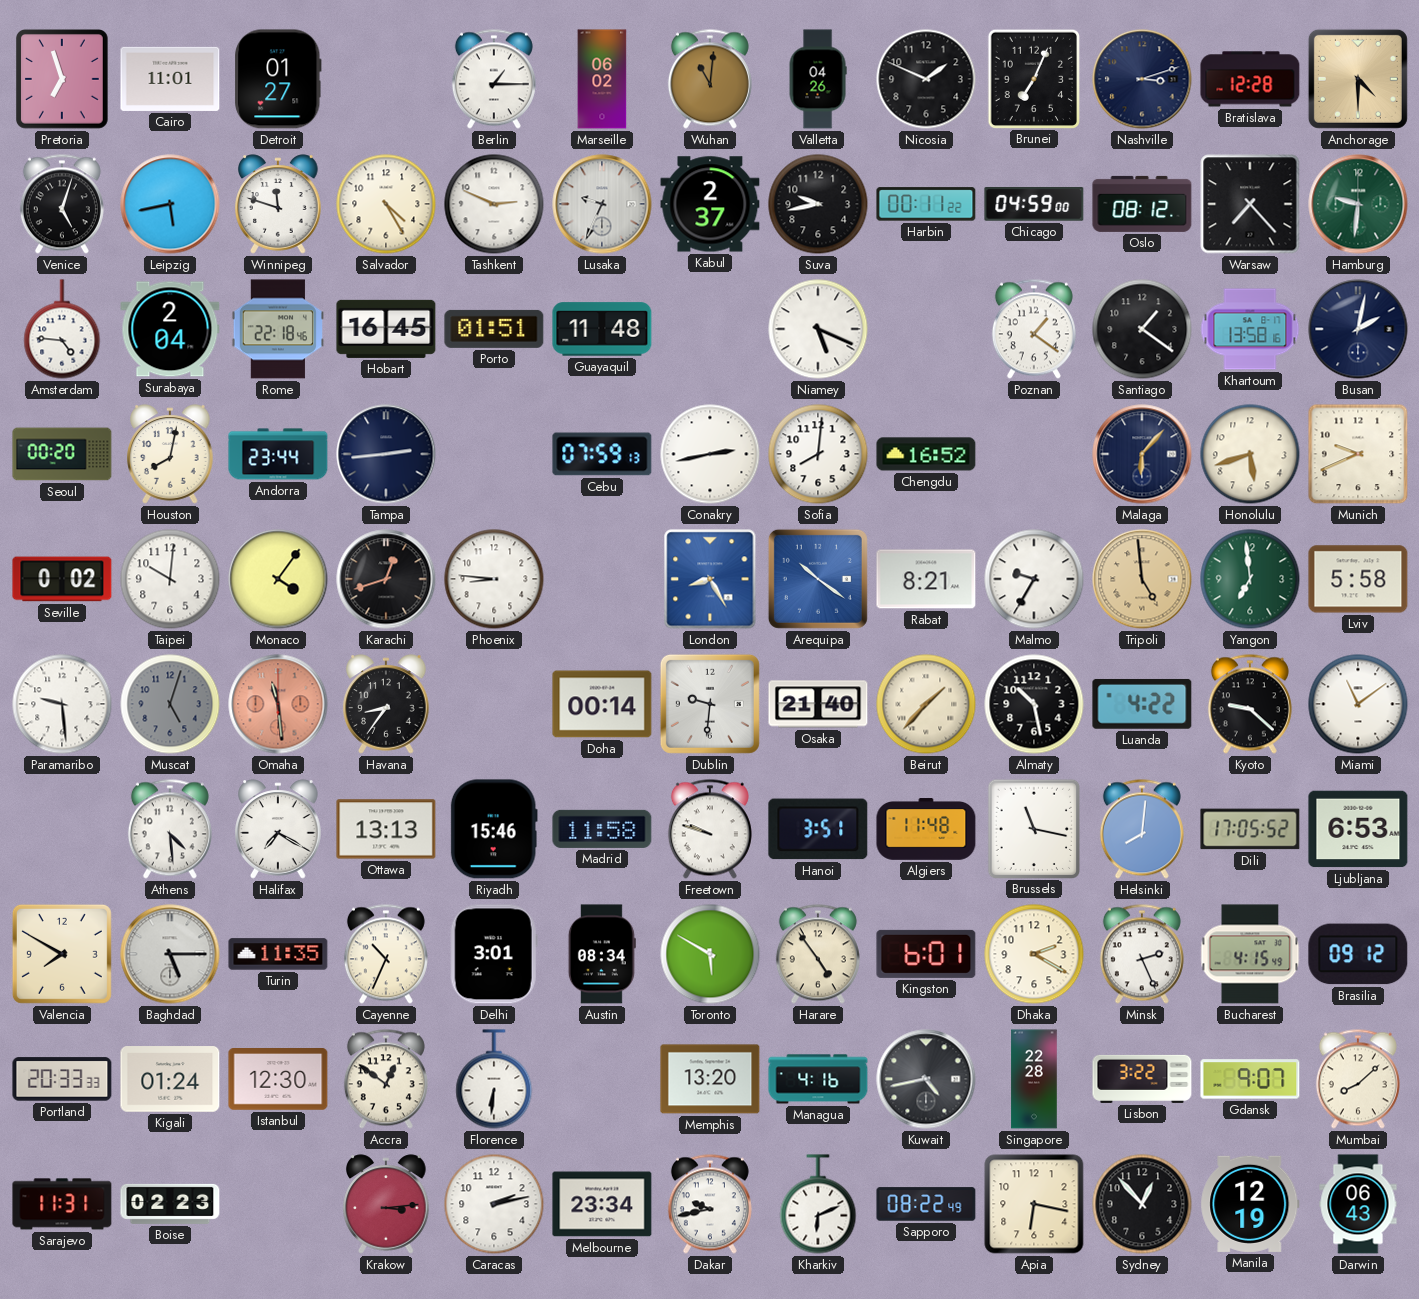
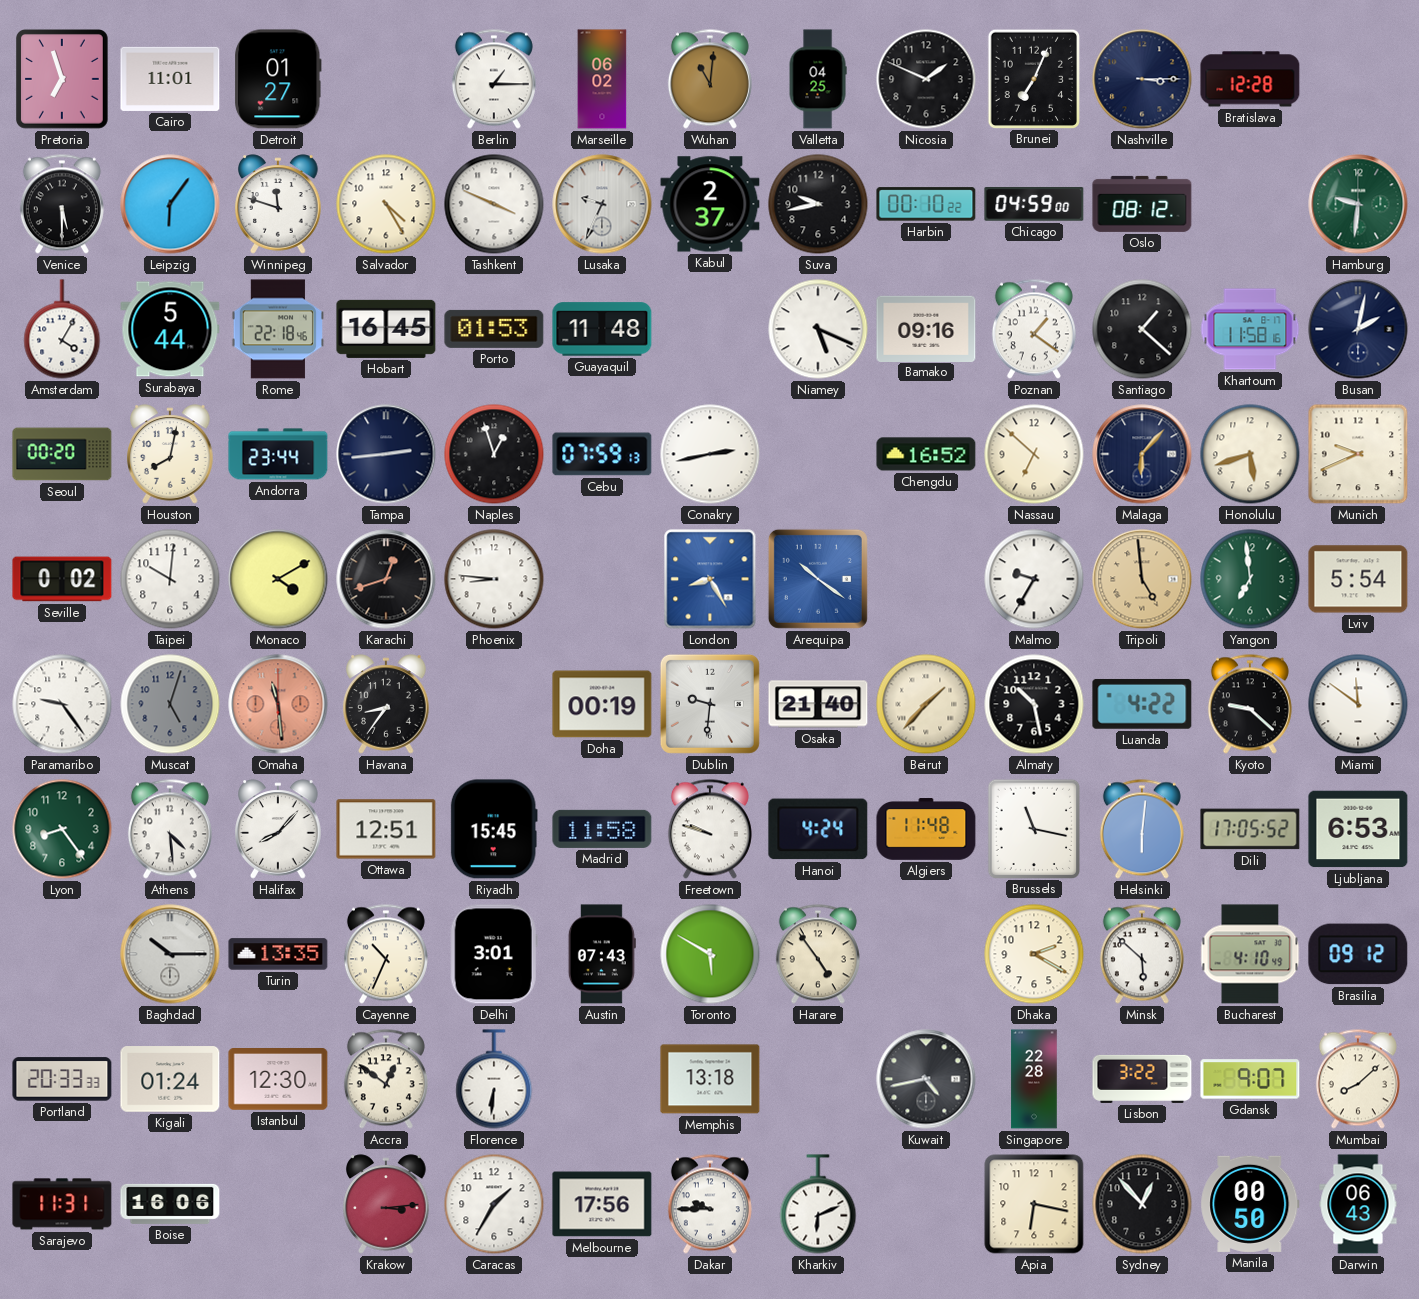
Valletta: 04:26 -> 04:25 (818, 79)
Nashville: 3:12 -> 3:15 (1142, 79)
Anchorage: 4:30 -> none (1358, 79)
Venice: 5:03 -> 5:30 (62, 204)
Leipzig: 5:43 -> 6:06 (170, 204)
Tashkent: 2:49 -> 3:49 (494, 204)
Harbin: 00:11 -> 00:10 (926, 204)
Warsaw: 7:23 -> none (1250, 204)
Amsterdam: 4:46 -> 4:05 (62, 329)
Surabaya: 2:04 -> 5:44 (170, 329)
Porto: 01:51 -> 01:53 (494, 329)
Bamako: none -> 09:16 (926, 328)
Santiago: 1:21 -> 1:22 (1142, 329)
Khartoum: 13:58 -> 11:58 (1250, 329)
Naples: none -> 12:57 (494, 454)
Sofia: 8:01 -> none (818, 454)
Nassau: none -> 6:52 (1034, 454)
Monaco: 4:06 -> 4:10 (278, 579)
Rabat: 8:21 -> none (926, 579)
Lviv: 5:58 -> 5:54 (1358, 579)
Paramaribo: 9:29 -> 9:24 (62, 704)
Doha: 00:14 -> 00:19 (602, 704)
Miami: 11:09 -> 11:51 (1358, 704)
Lyon: none -> 8:24 (62, 829)
Halifax: 7:20 -> 8:07 (278, 829)
Ottawa: 13:13 -> 12:51 (386, 829)
Riyadh: 15:46 -> 15:45 (494, 829)
Hanoi: 3:51 -> 4:24 (818, 829)
Helsinki: 8:01 -> 6:01 (1142, 829)
Valencia: 7:50 -> none (62, 954)
Baghdad: 5:15 -> 10:15 (170, 954)
Turin: 11:35 -> 13:35 (278, 954)
Austin: 08:34 -> 07:43 (602, 954)
Kingston: 6:01 -> none (926, 954)
Minsk: 2:26 -> 5:52 (1142, 954)
Bucharest: 4:15 -> 4:10 (1250, 954)
Memphis: 13:20 -> 13:18 (710, 1079)
Managua: 4:16 -> none (818, 1079)
Boise: 02:23 -> 16:06 (170, 1204)
Caracas: 2:13 -> 1:35 (494, 1204)
Melbourne: 23:34 -> 17:56 (602, 1204)
Dakar: 9:43 -> 9:45 (710, 1204)
Sapporo: 08:22 -> none (926, 1204)
Manila: 12:19 -> 00:50 (1250, 1204)
